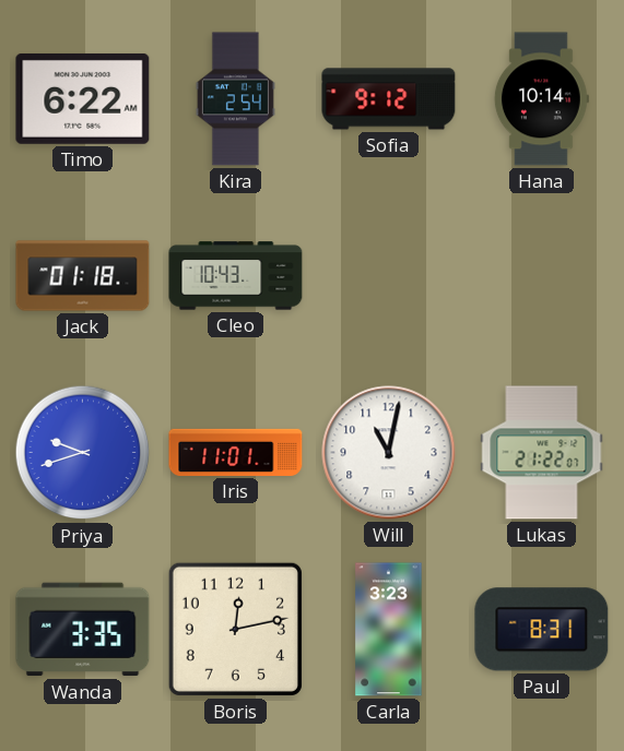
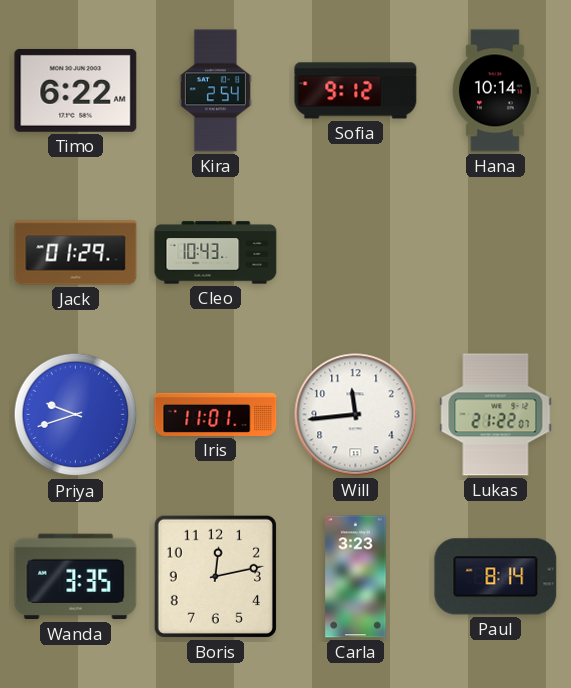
Jack: 01:18 -> 01:29 (76, 253)
Will: 11:02 -> 11:44 (356, 415)
Paul: 8:31 -> 8:14 (496, 577)
